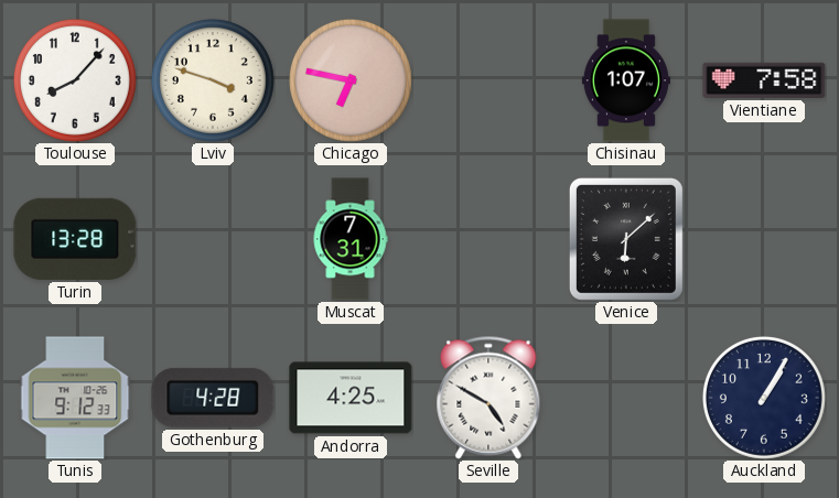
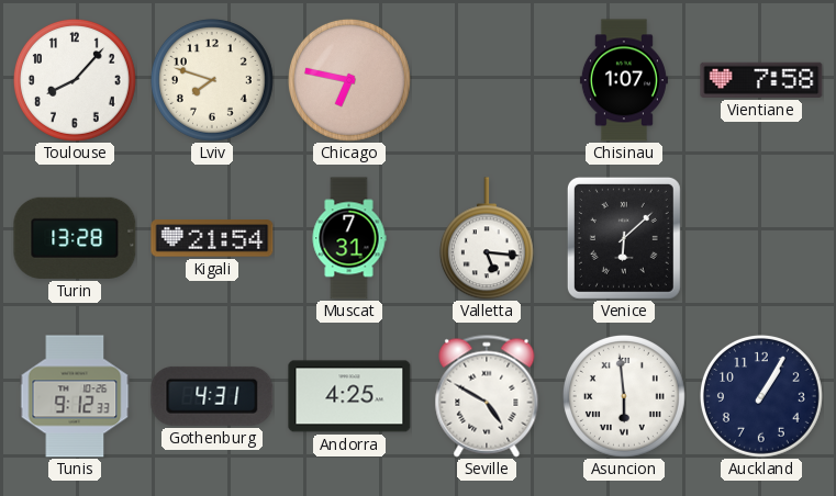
Lviv: 3:48 -> 7:48 (212, 80)
Kigali: none -> 21:54 (212, 238)
Valletta: none -> 5:16 (487, 238)
Gothenburg: 4:28 -> 4:31 (212, 396)
Asuncion: none -> 5:59 (624, 396)
